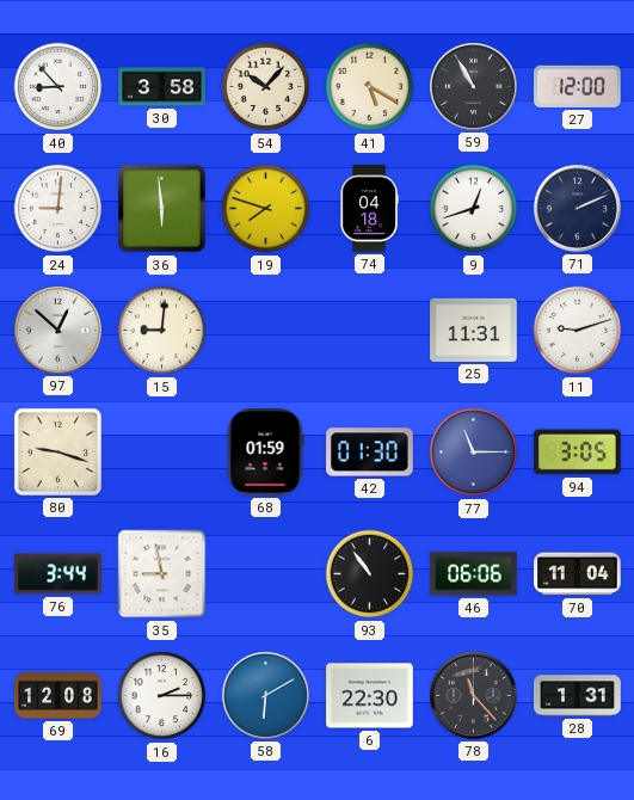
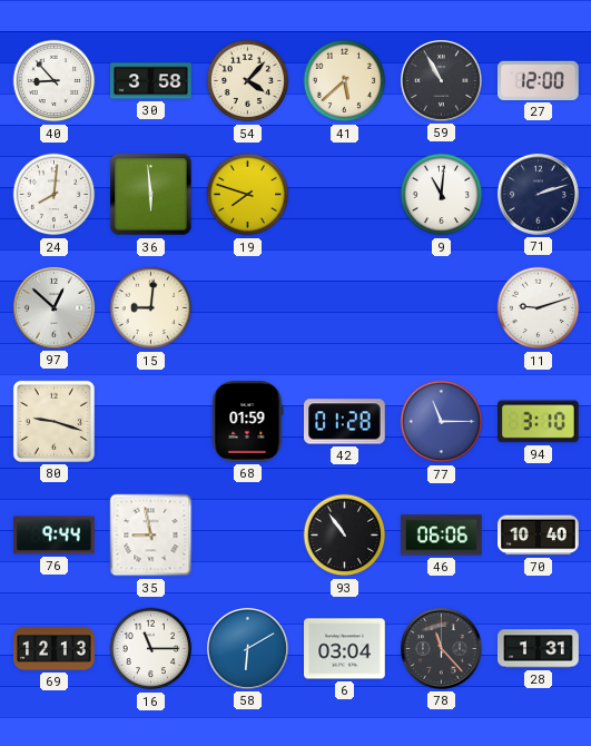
54: 10:07 -> 4:07 (248, 81)
41: 5:20 -> 5:38 (345, 81)
24: 9:01 -> 8:01 (55, 195)
74: 04:18 -> none (369, 209)
9: 12:42 -> 11:01 (442, 195)
71: 2:11 -> 2:12 (538, 194)
25: 11:31 -> none (474, 330)
42: 01:30 -> 01:28 (345, 422)
94: 3:05 -> 3:10 (539, 422)
76: 3:44 -> 9:44 (55, 536)
70: 11:04 -> 10:40 (539, 536)
69: 12:08 -> 12:13 (55, 649)
16: 2:15 -> 11:15 (151, 649)
6: 22:30 -> 03:04 (345, 649)
